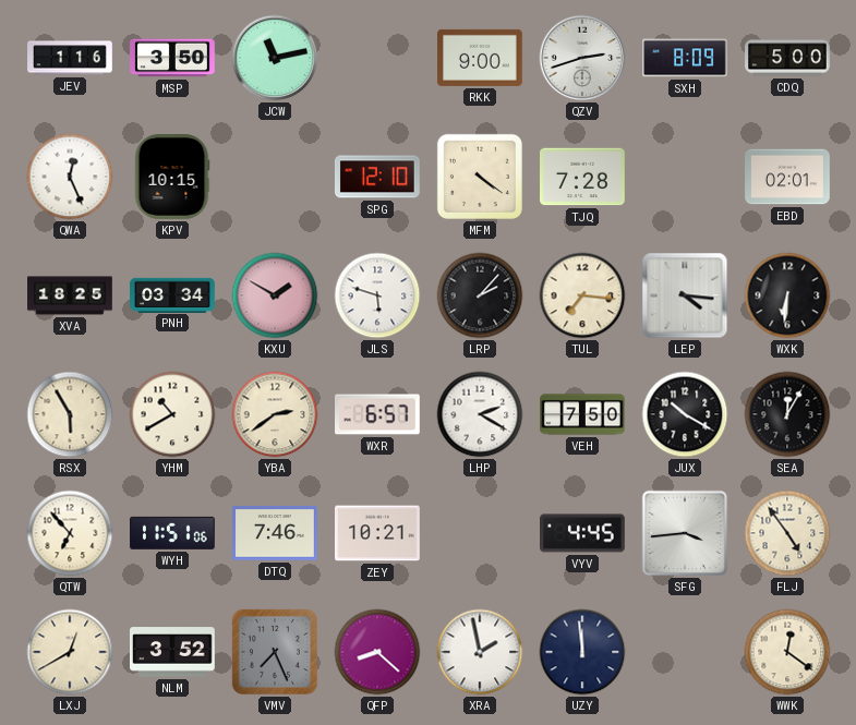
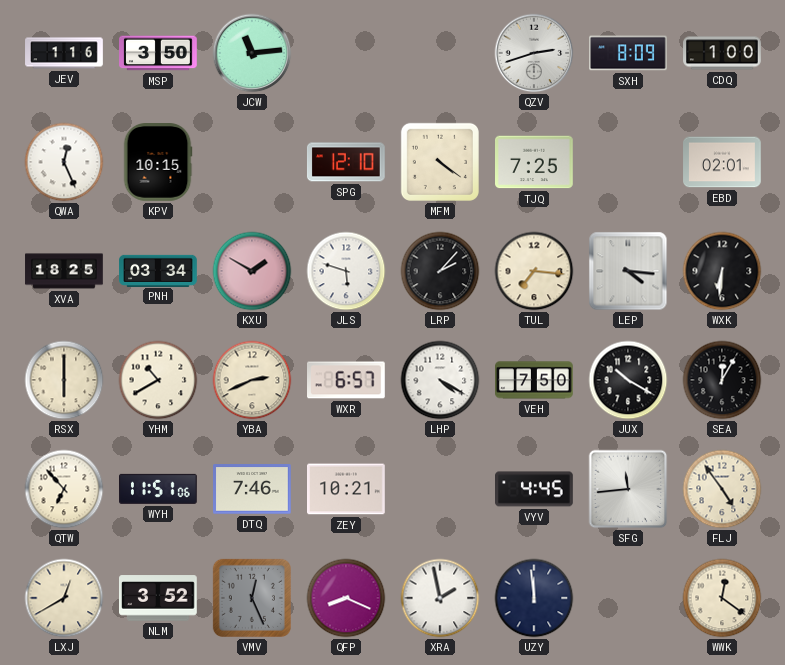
JCW: 11:13 -> 11:14 (252, 53)
RKK: 9:00 -> none (481, 58)
CDQ: 5:00 -> 1:00 (722, 53)
TJQ: 7:28 -> 7:25 (535, 162)
RSX: 5:55 -> 6:00 (64, 380)
YBA: 2:39 -> 2:41 (252, 380)
LHP: 2:20 -> 4:20 (440, 380)
SFG: 3:44 -> 11:44 (628, 489)
VMV: 7:26 -> 12:26 (252, 598)
QFP: 8:22 -> 8:19 (346, 598)
